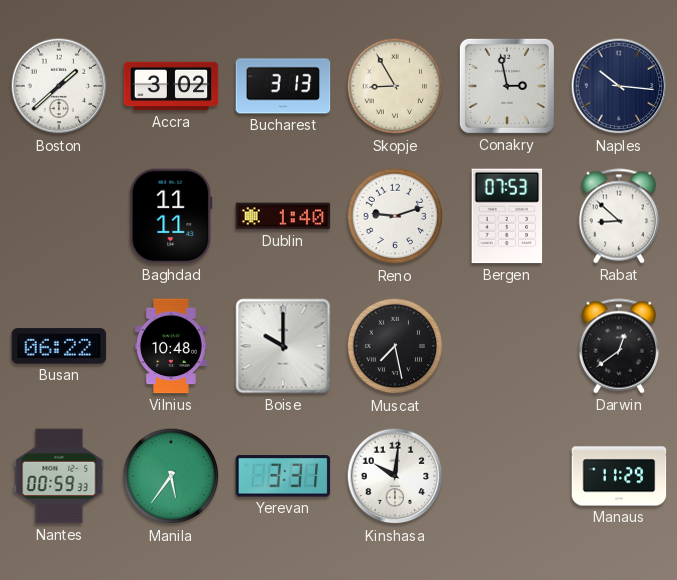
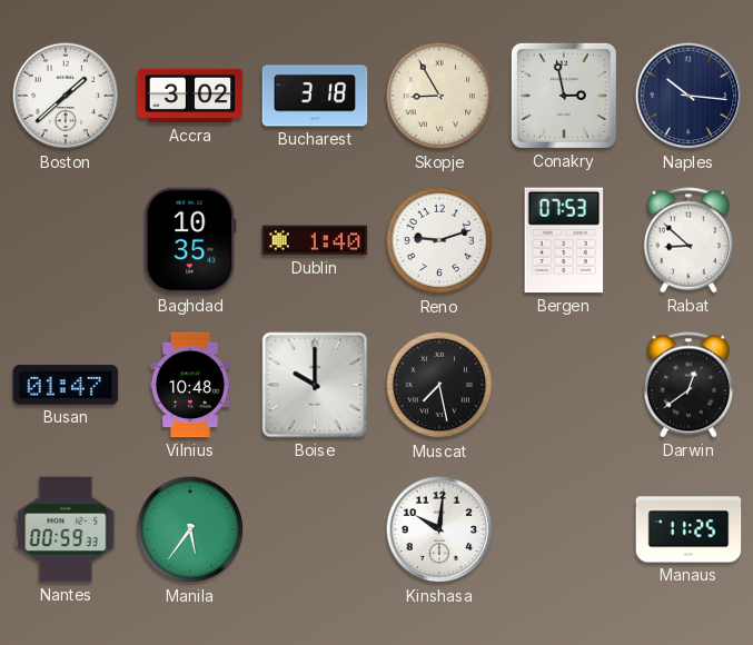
Bucharest: 3:13 -> 3:18 (315, 96)
Baghdad: 11:11 -> 10:35 (190, 240)
Busan: 06:22 -> 01:47 (66, 385)
Yerevan: 3:31 -> none (283, 476)
Manaus: 11:29 -> 11:25 (688, 529)
